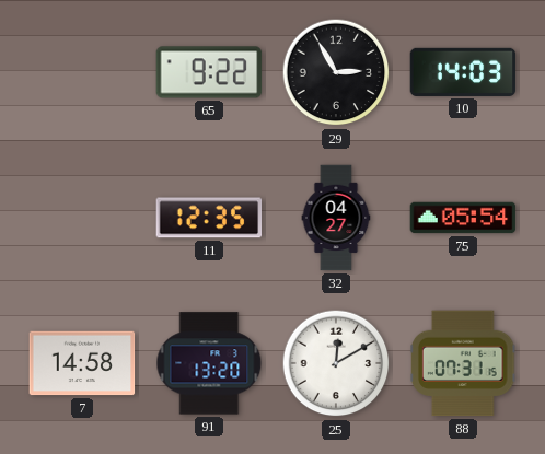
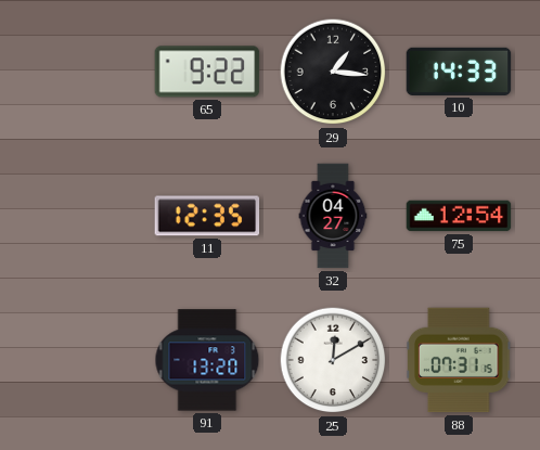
29: 2:55 -> 1:16 (333, 72)
10: 14:03 -> 14:33 (459, 72)
75: 05:54 -> 12:54 (459, 216)
7: 14:58 -> none (82, 363)
